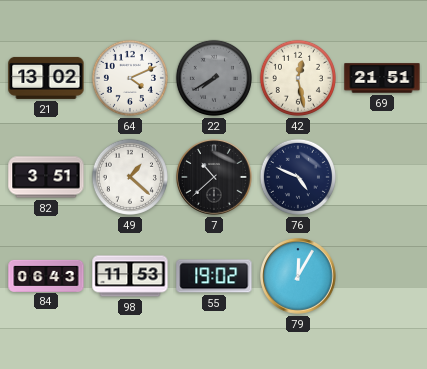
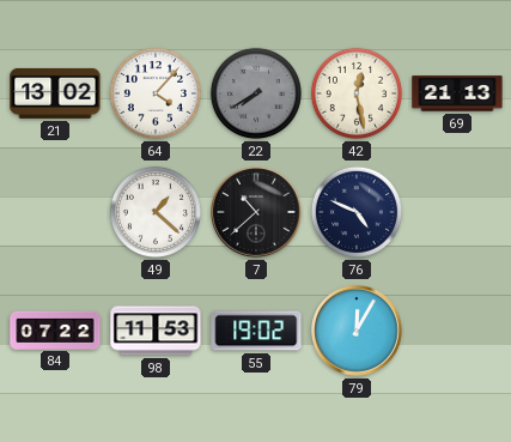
64: 4:11 -> 4:07 (156, 93)
69: 21:51 -> 21:13 (457, 93)
82: 3:51 -> none (46, 177)
84: 06:43 -> 07:22 (55, 329)
